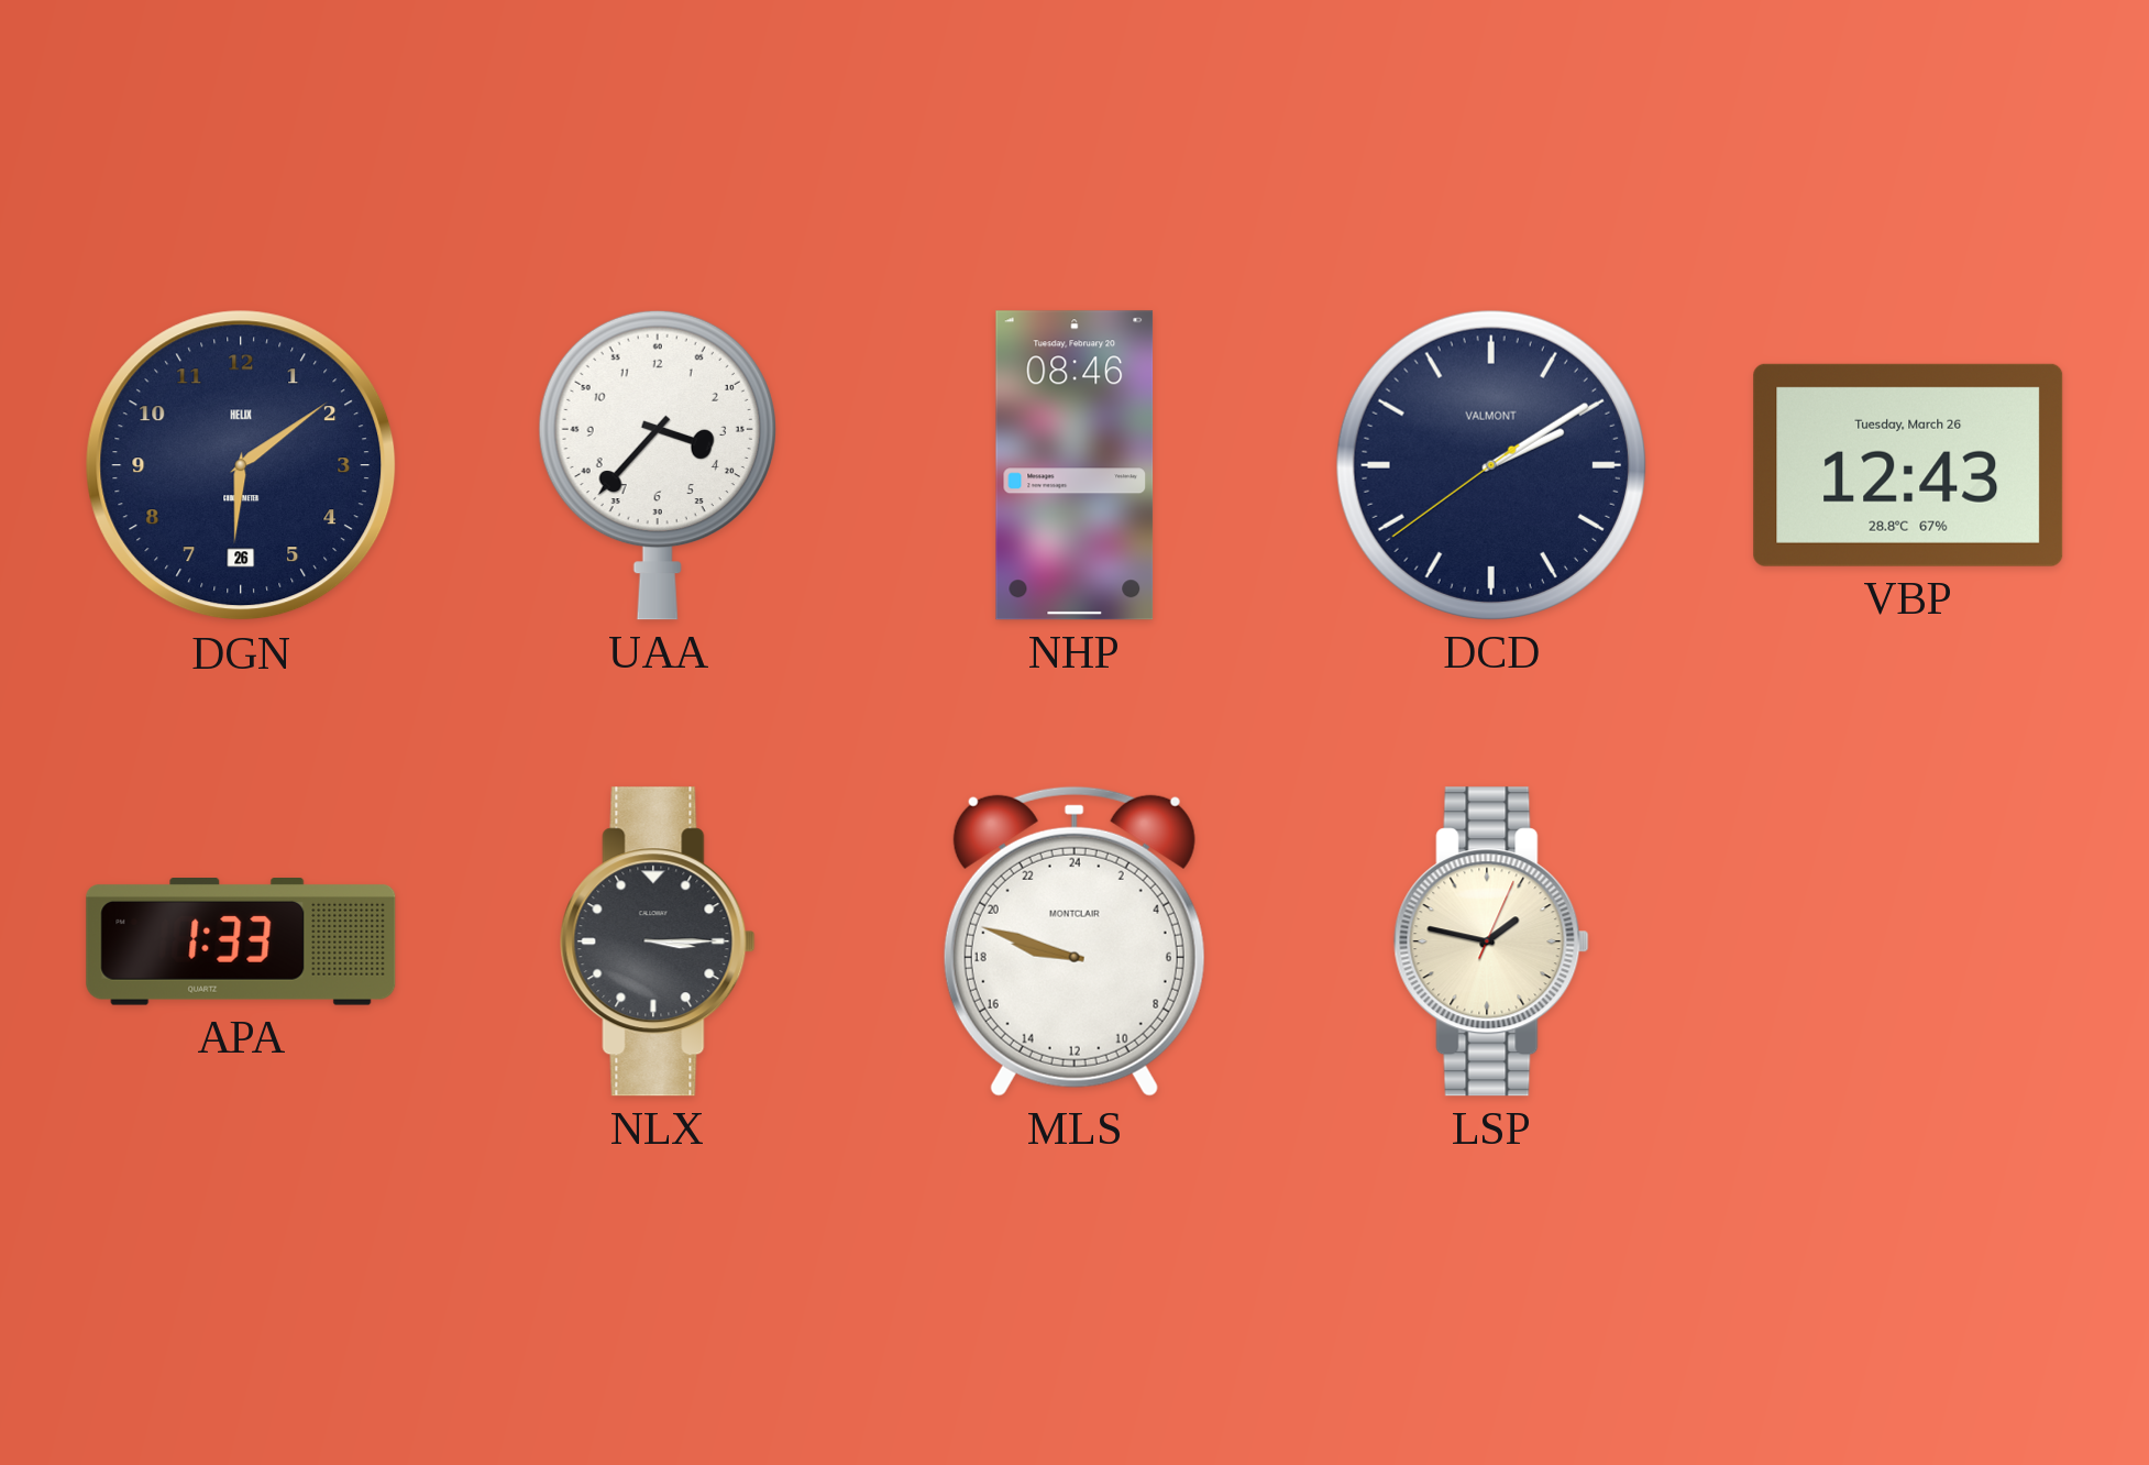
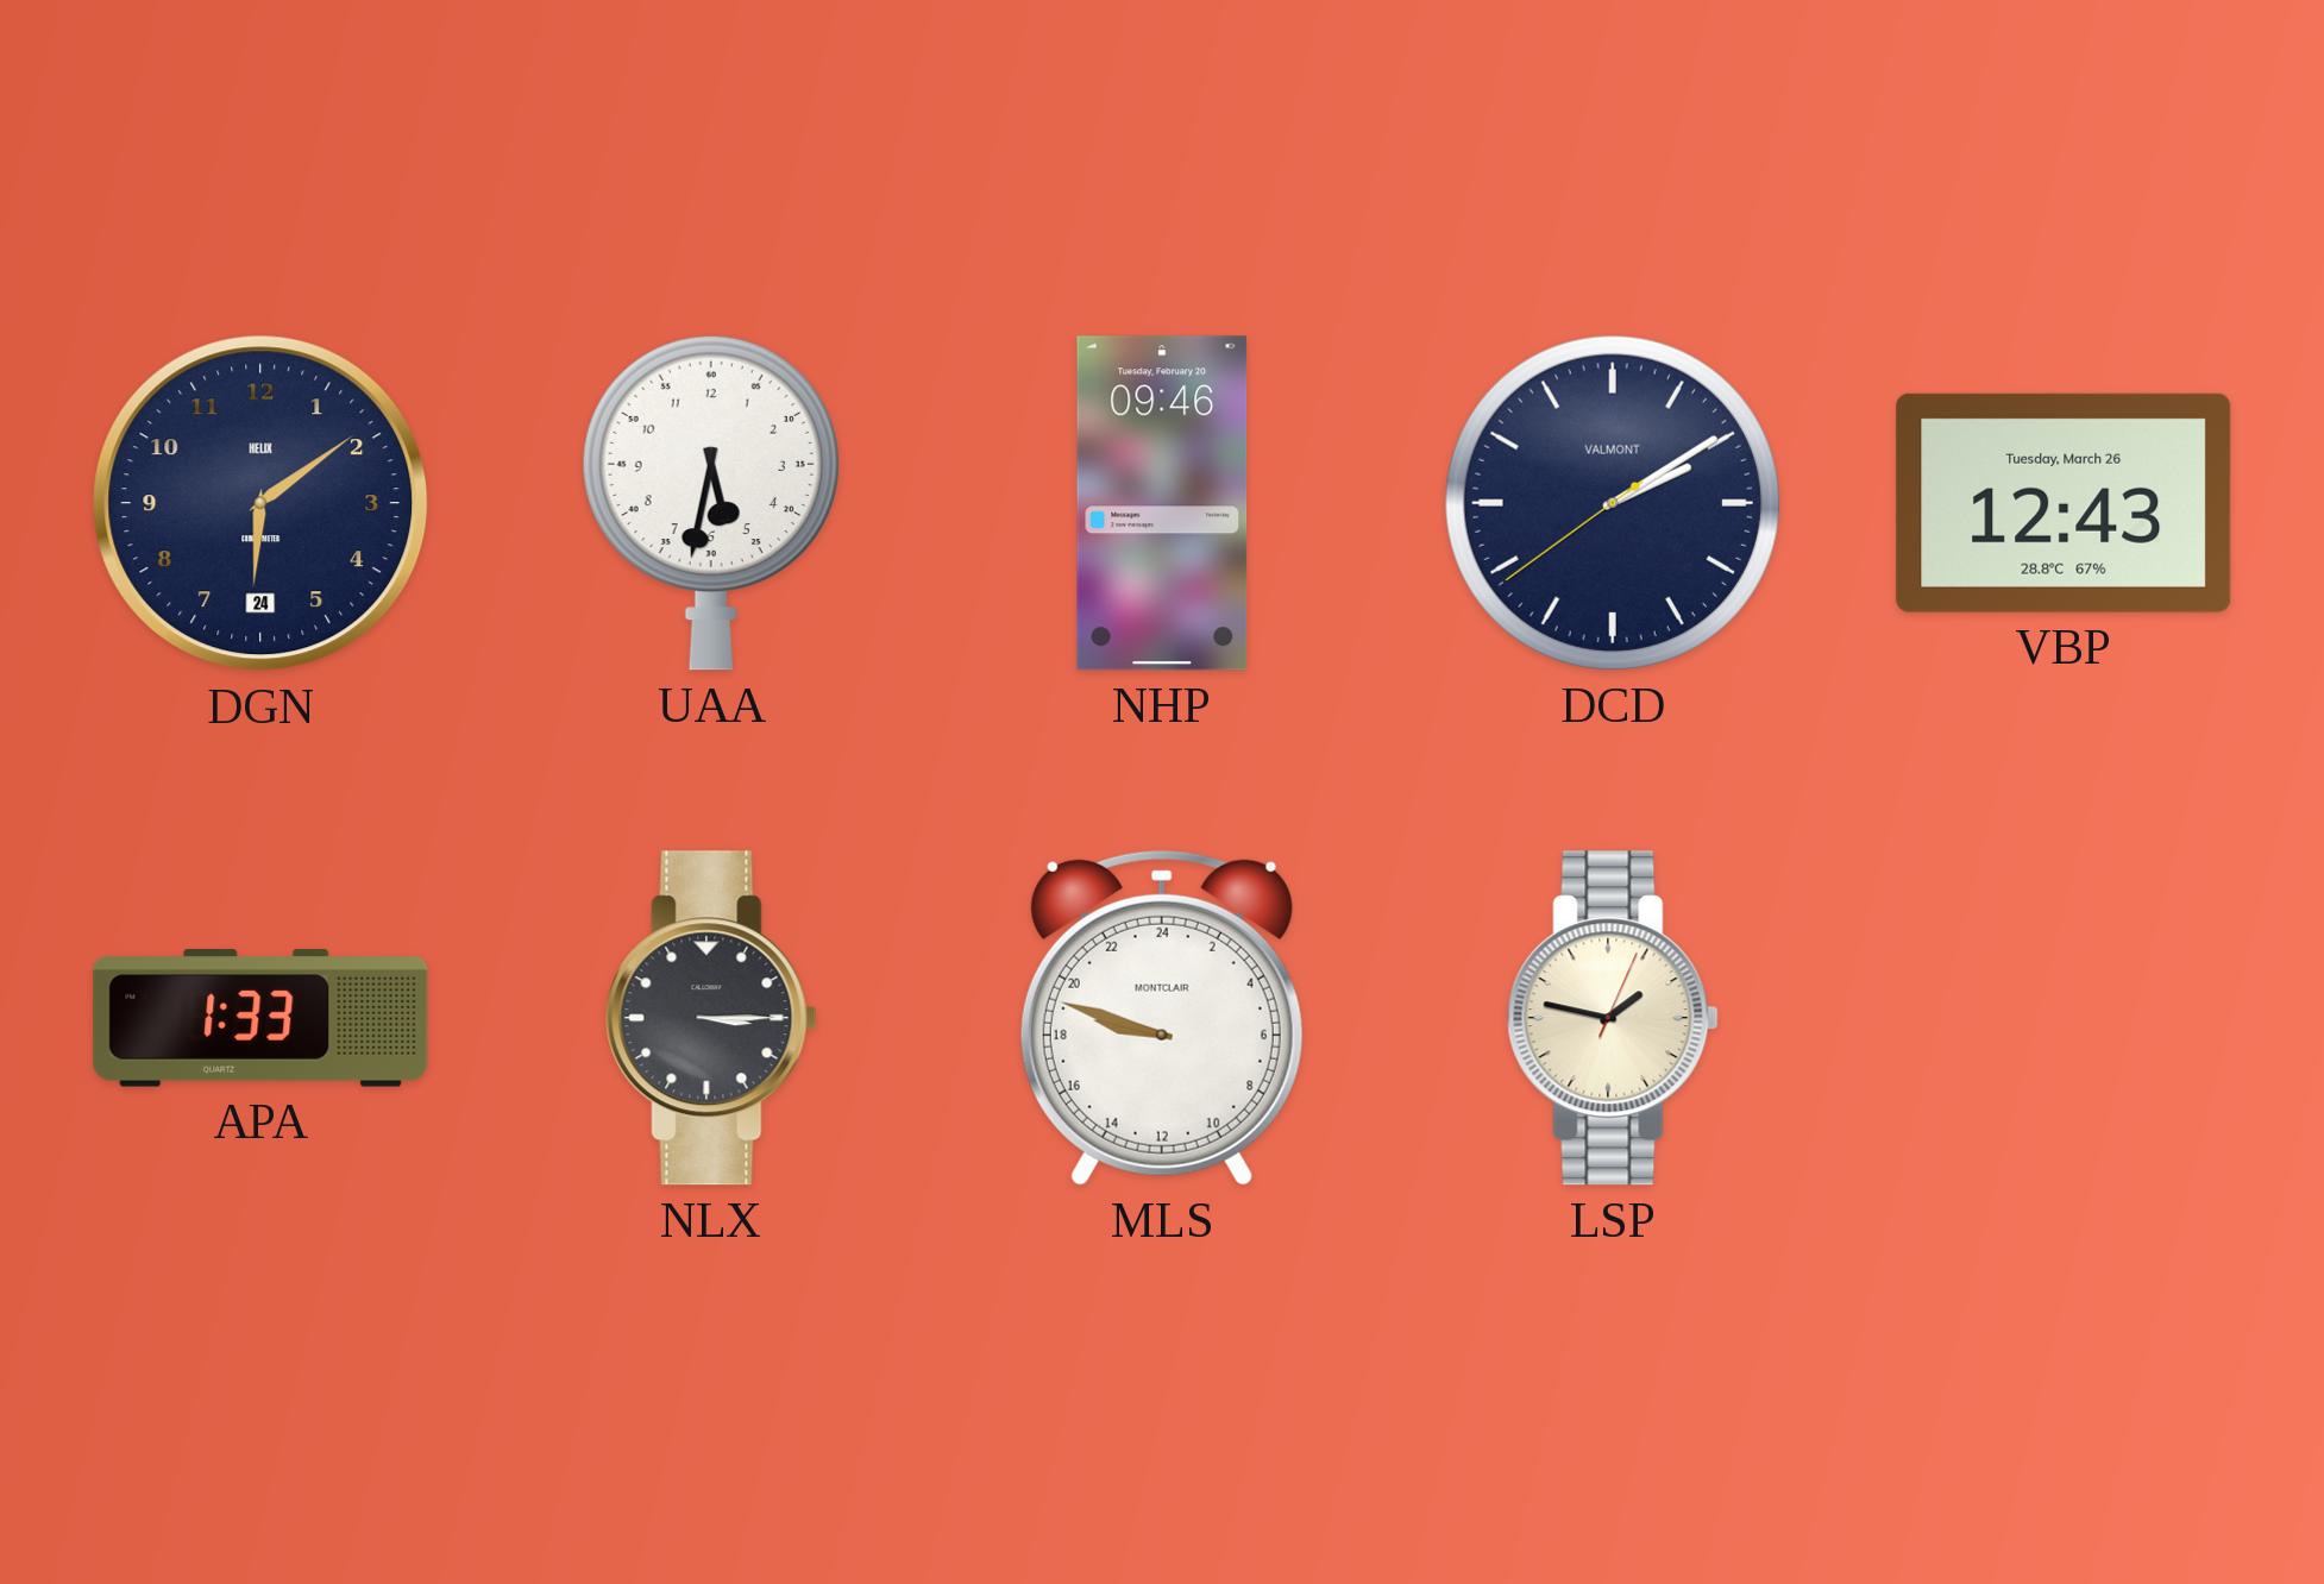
DGN date: 26 -> 24 (260, 503)
UAA: 3:37 -> 5:32 (711, 503)
NHP: 08:46 -> 09:46 (1162, 503)
